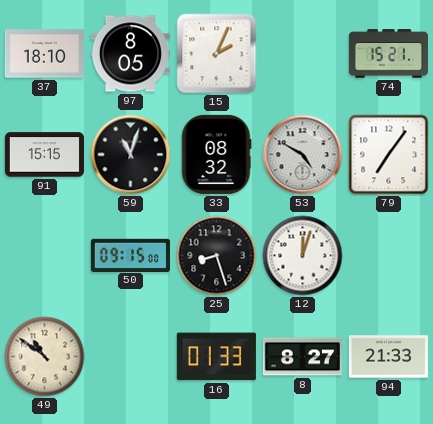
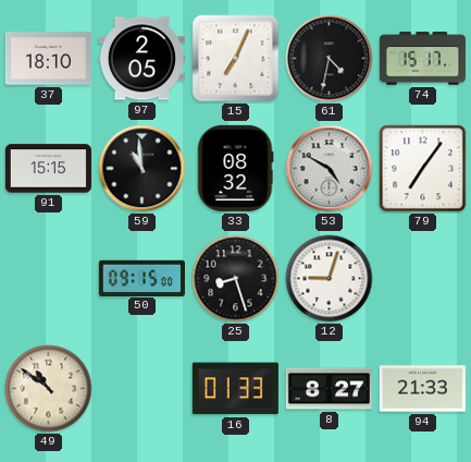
97: 8:05 -> 2:05 (141, 59)
15: 2:04 -> 7:04 (236, 59)
61: none -> 4:32 (330, 59)
74: 15:21 -> 15:17 (422, 59)
59: 11:03 -> 10:59 (142, 169)
12: 12:03 -> 9:03 (330, 279)
